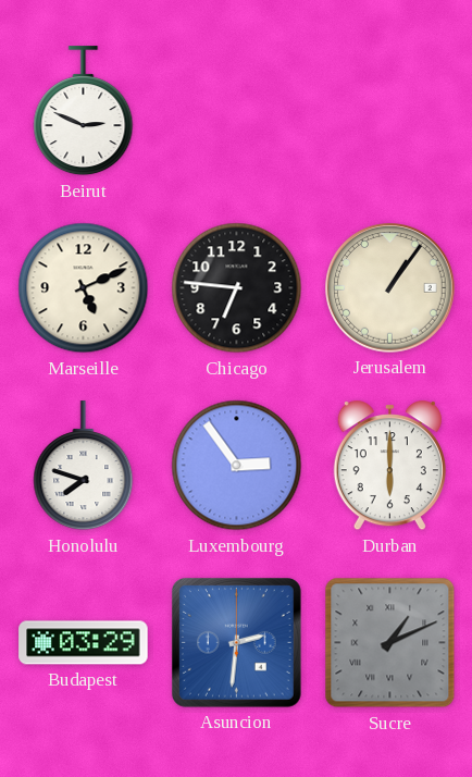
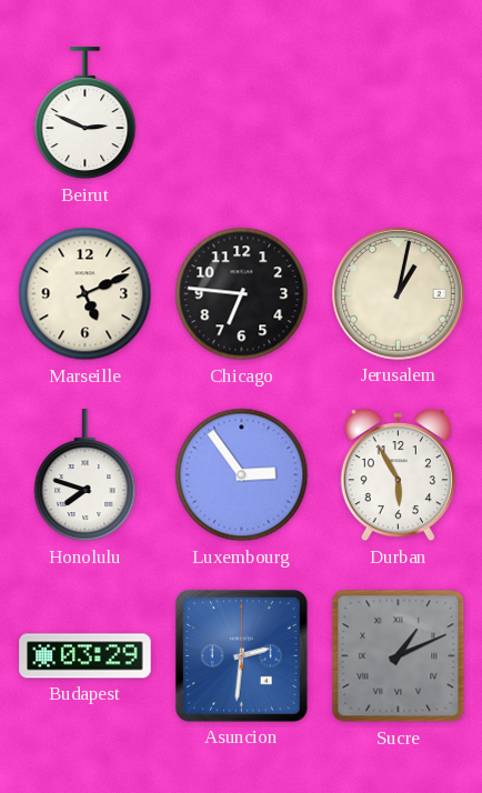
Jerusalem: 1:06 -> 1:02 (399, 294)
Durban: 6:00 -> 5:55 (398, 475)
